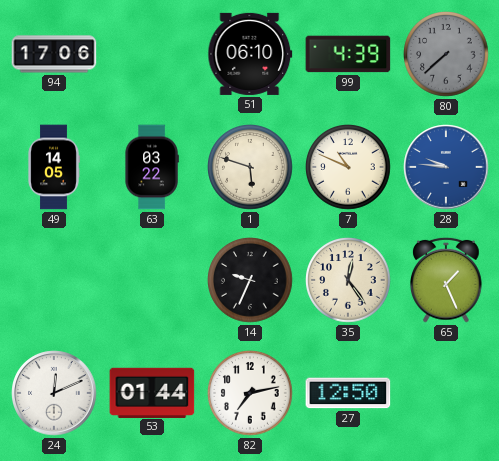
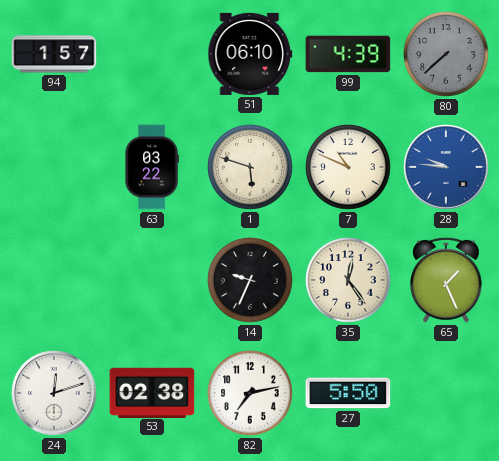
94: 17:06 -> 1:57 (54, 54)
49: 14:05 -> none (54, 167)
24: 12:11 -> 12:12 (54, 393)
53: 01:44 -> 02:38 (152, 392)
27: 12:50 -> 5:50 (348, 393)
